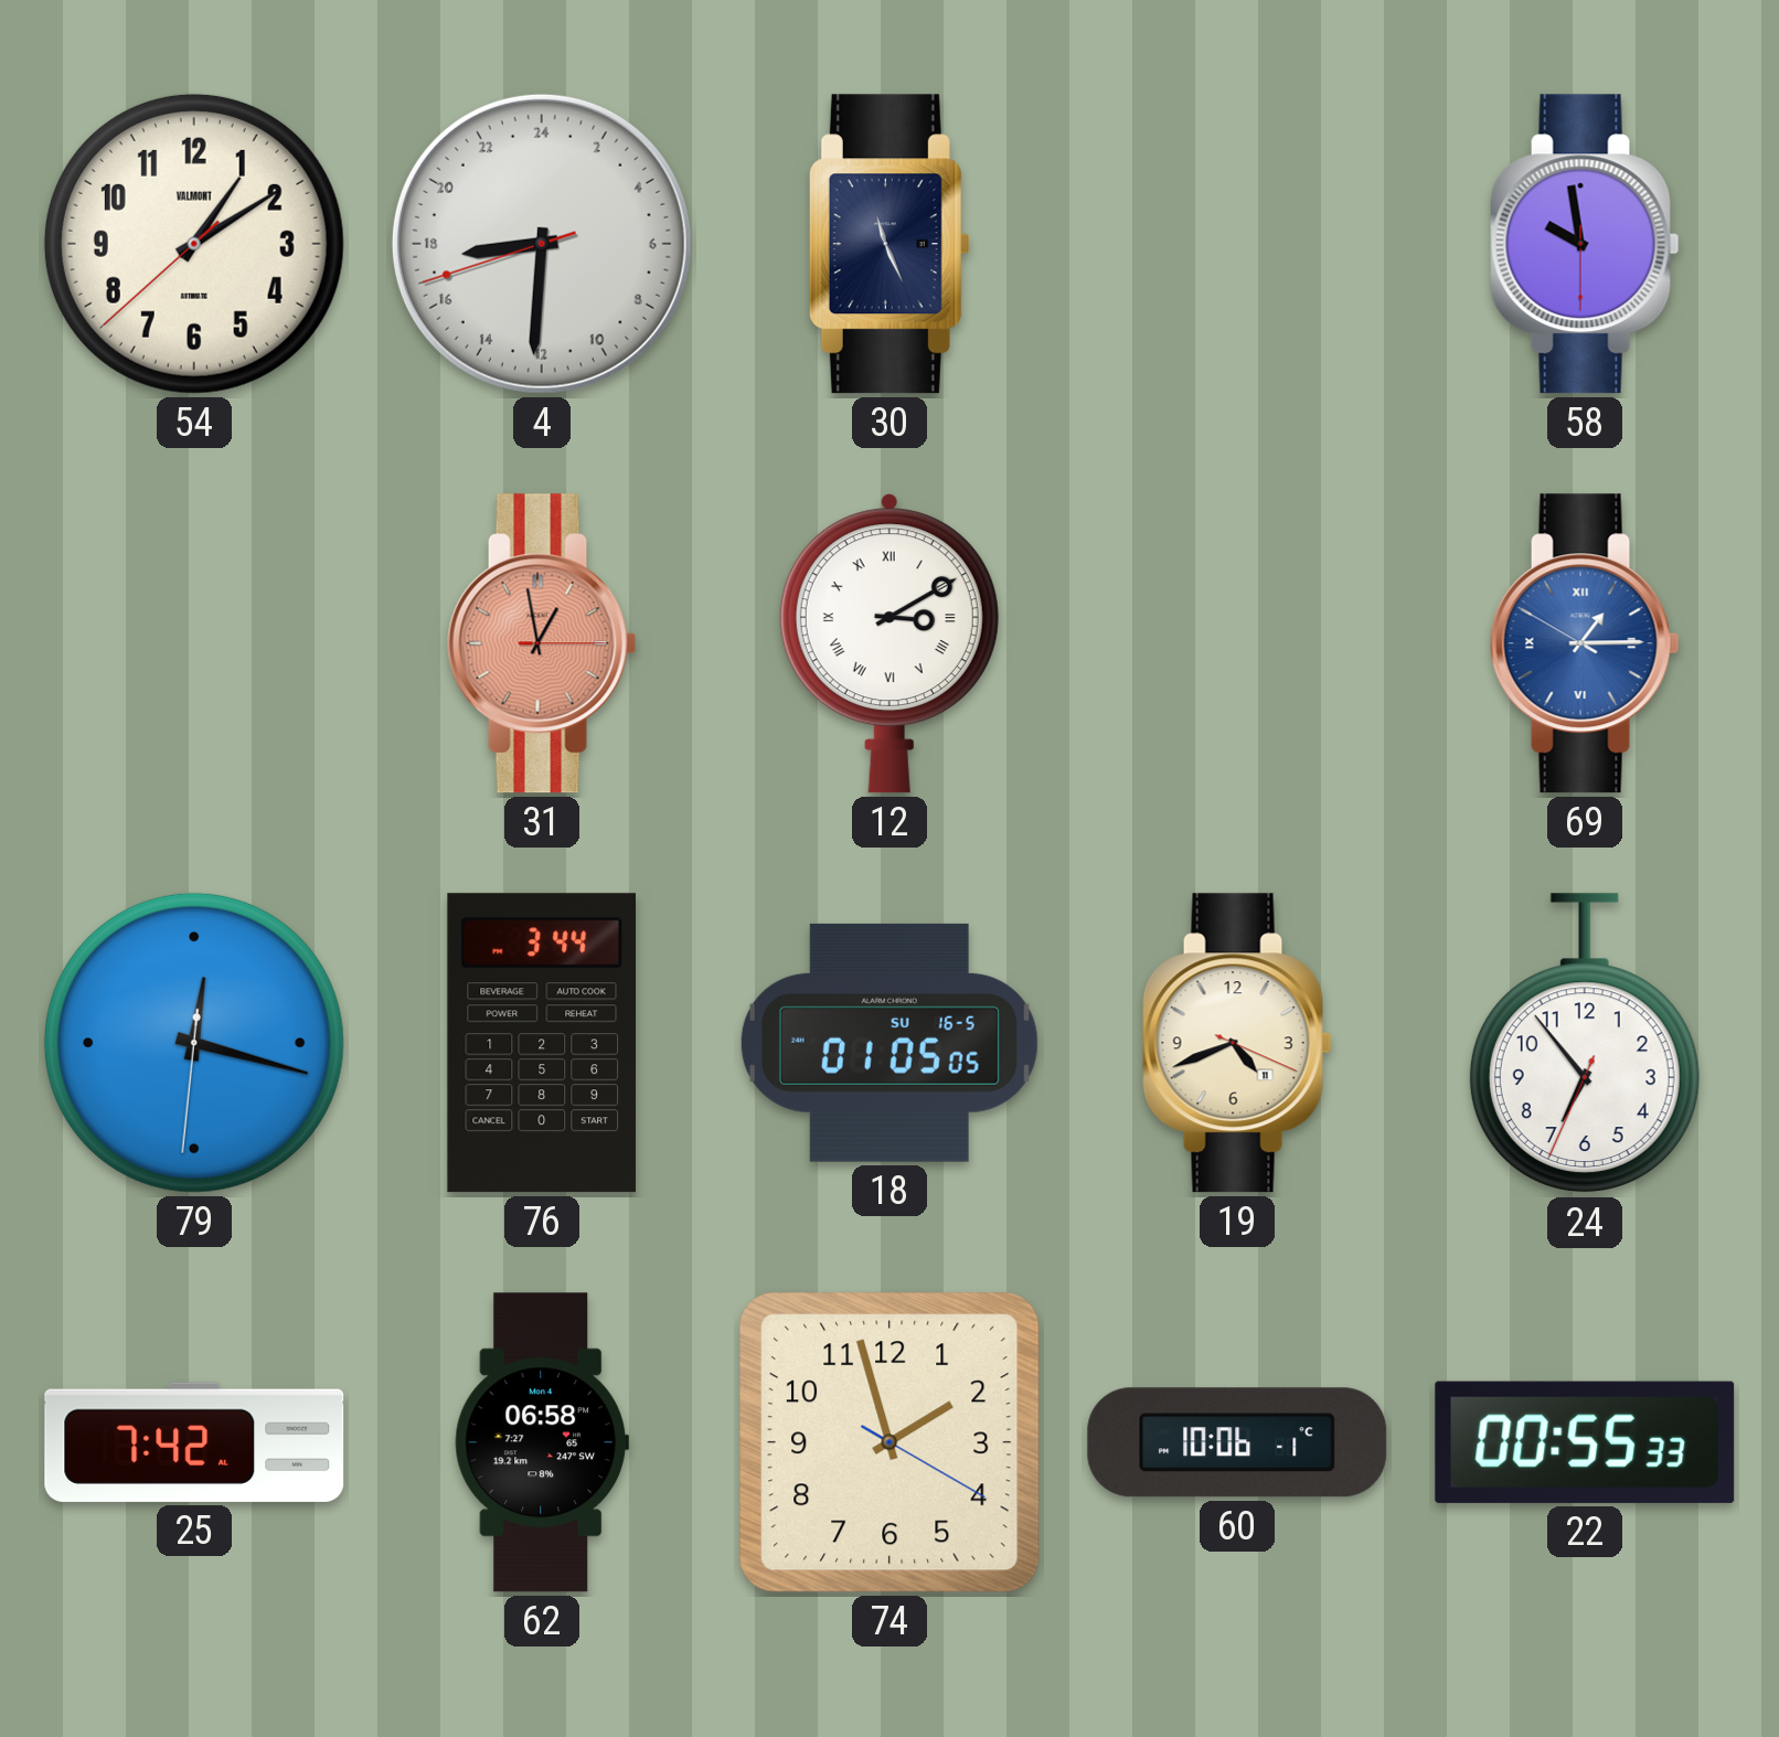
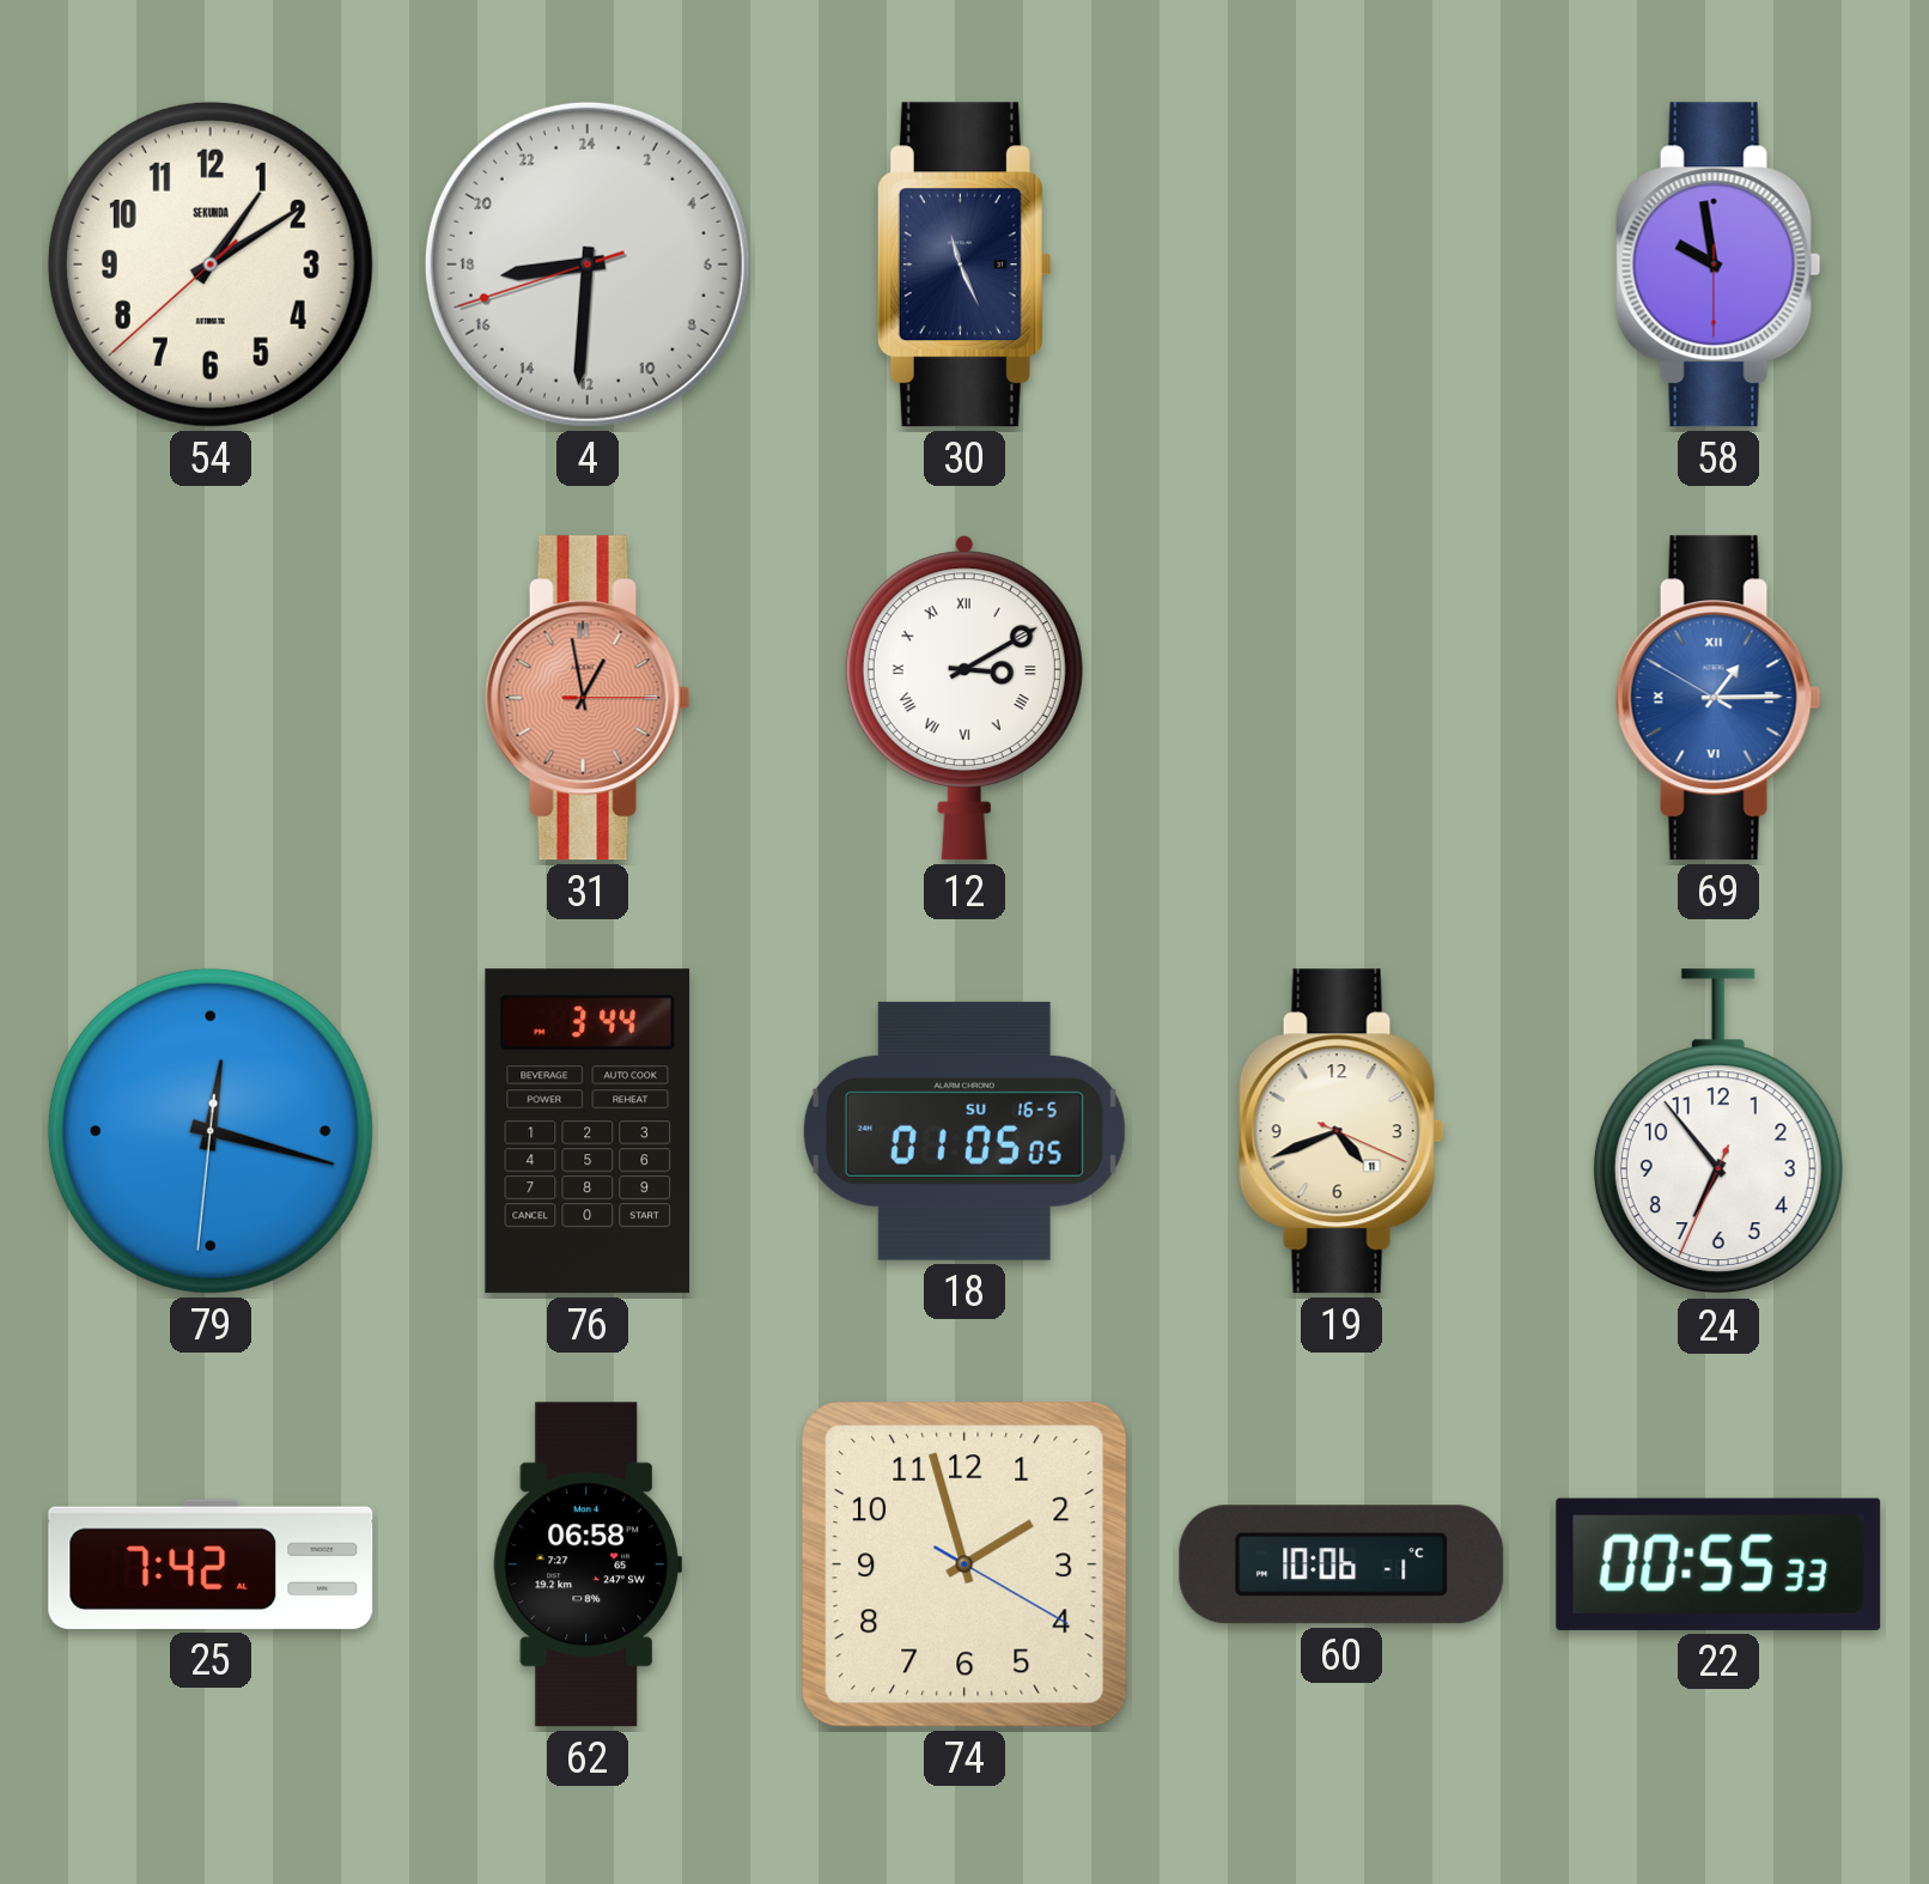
54 brand: VALMONT -> SEKUNDA (211, 265)
